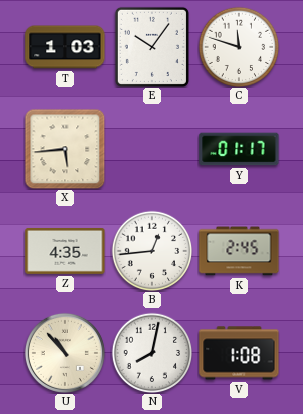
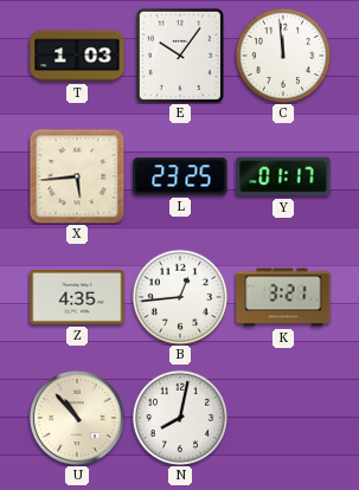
C: 11:48 -> 11:59 (283, 56)
L: none -> 23:25 (180, 176)
K: 2:45 -> 3:21 (283, 297)
V: 1:08 -> none (239, 353)
